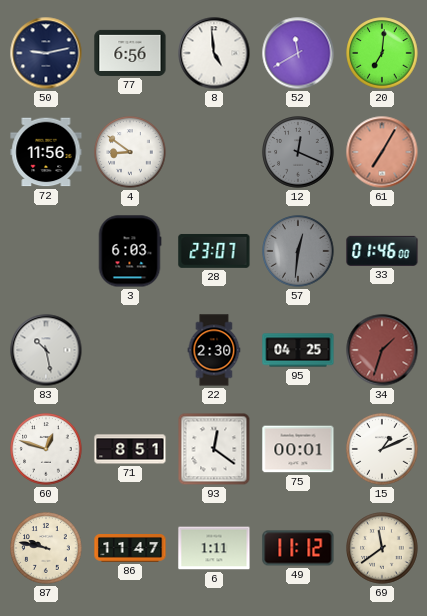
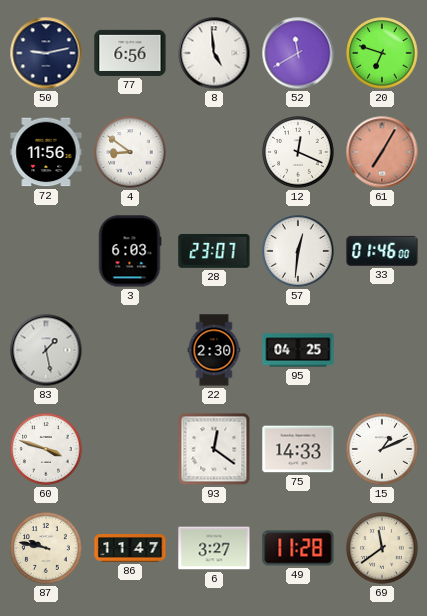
20: 7:01 -> 6:48 (382, 53)
12 dial: grey -> white (298, 152)
57 dial: grey -> white (298, 251)
83: 10:28 -> 1:28 (46, 350)
34: 1:33 -> none (382, 350)
60: 12:48 -> 3:48 (46, 449)
71: 8:51 -> none (130, 449)
75: 00:01 -> 14:33 (298, 449)
6: 1:11 -> 3:27 (214, 548)
49: 11:12 -> 11:28 (298, 548)
